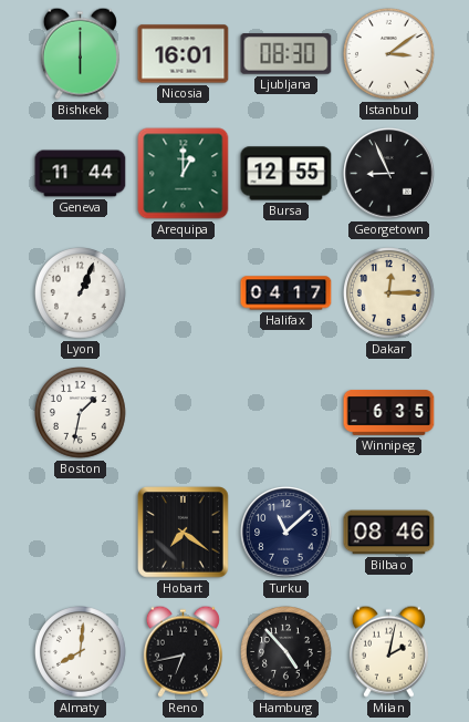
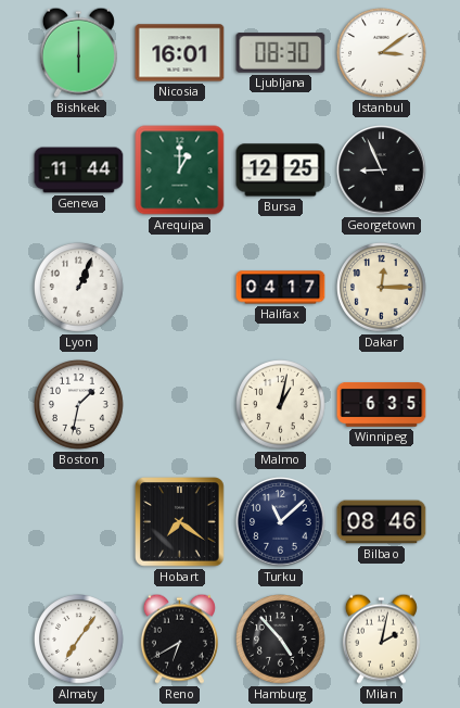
Bursa: 12:55 -> 12:25 (281, 170)
Malmo: none -> 1:02 (281, 405)
Almaty: 8:01 -> 7:06 (79, 640)
Reno: 6:43 -> 6:40 (179, 639)
